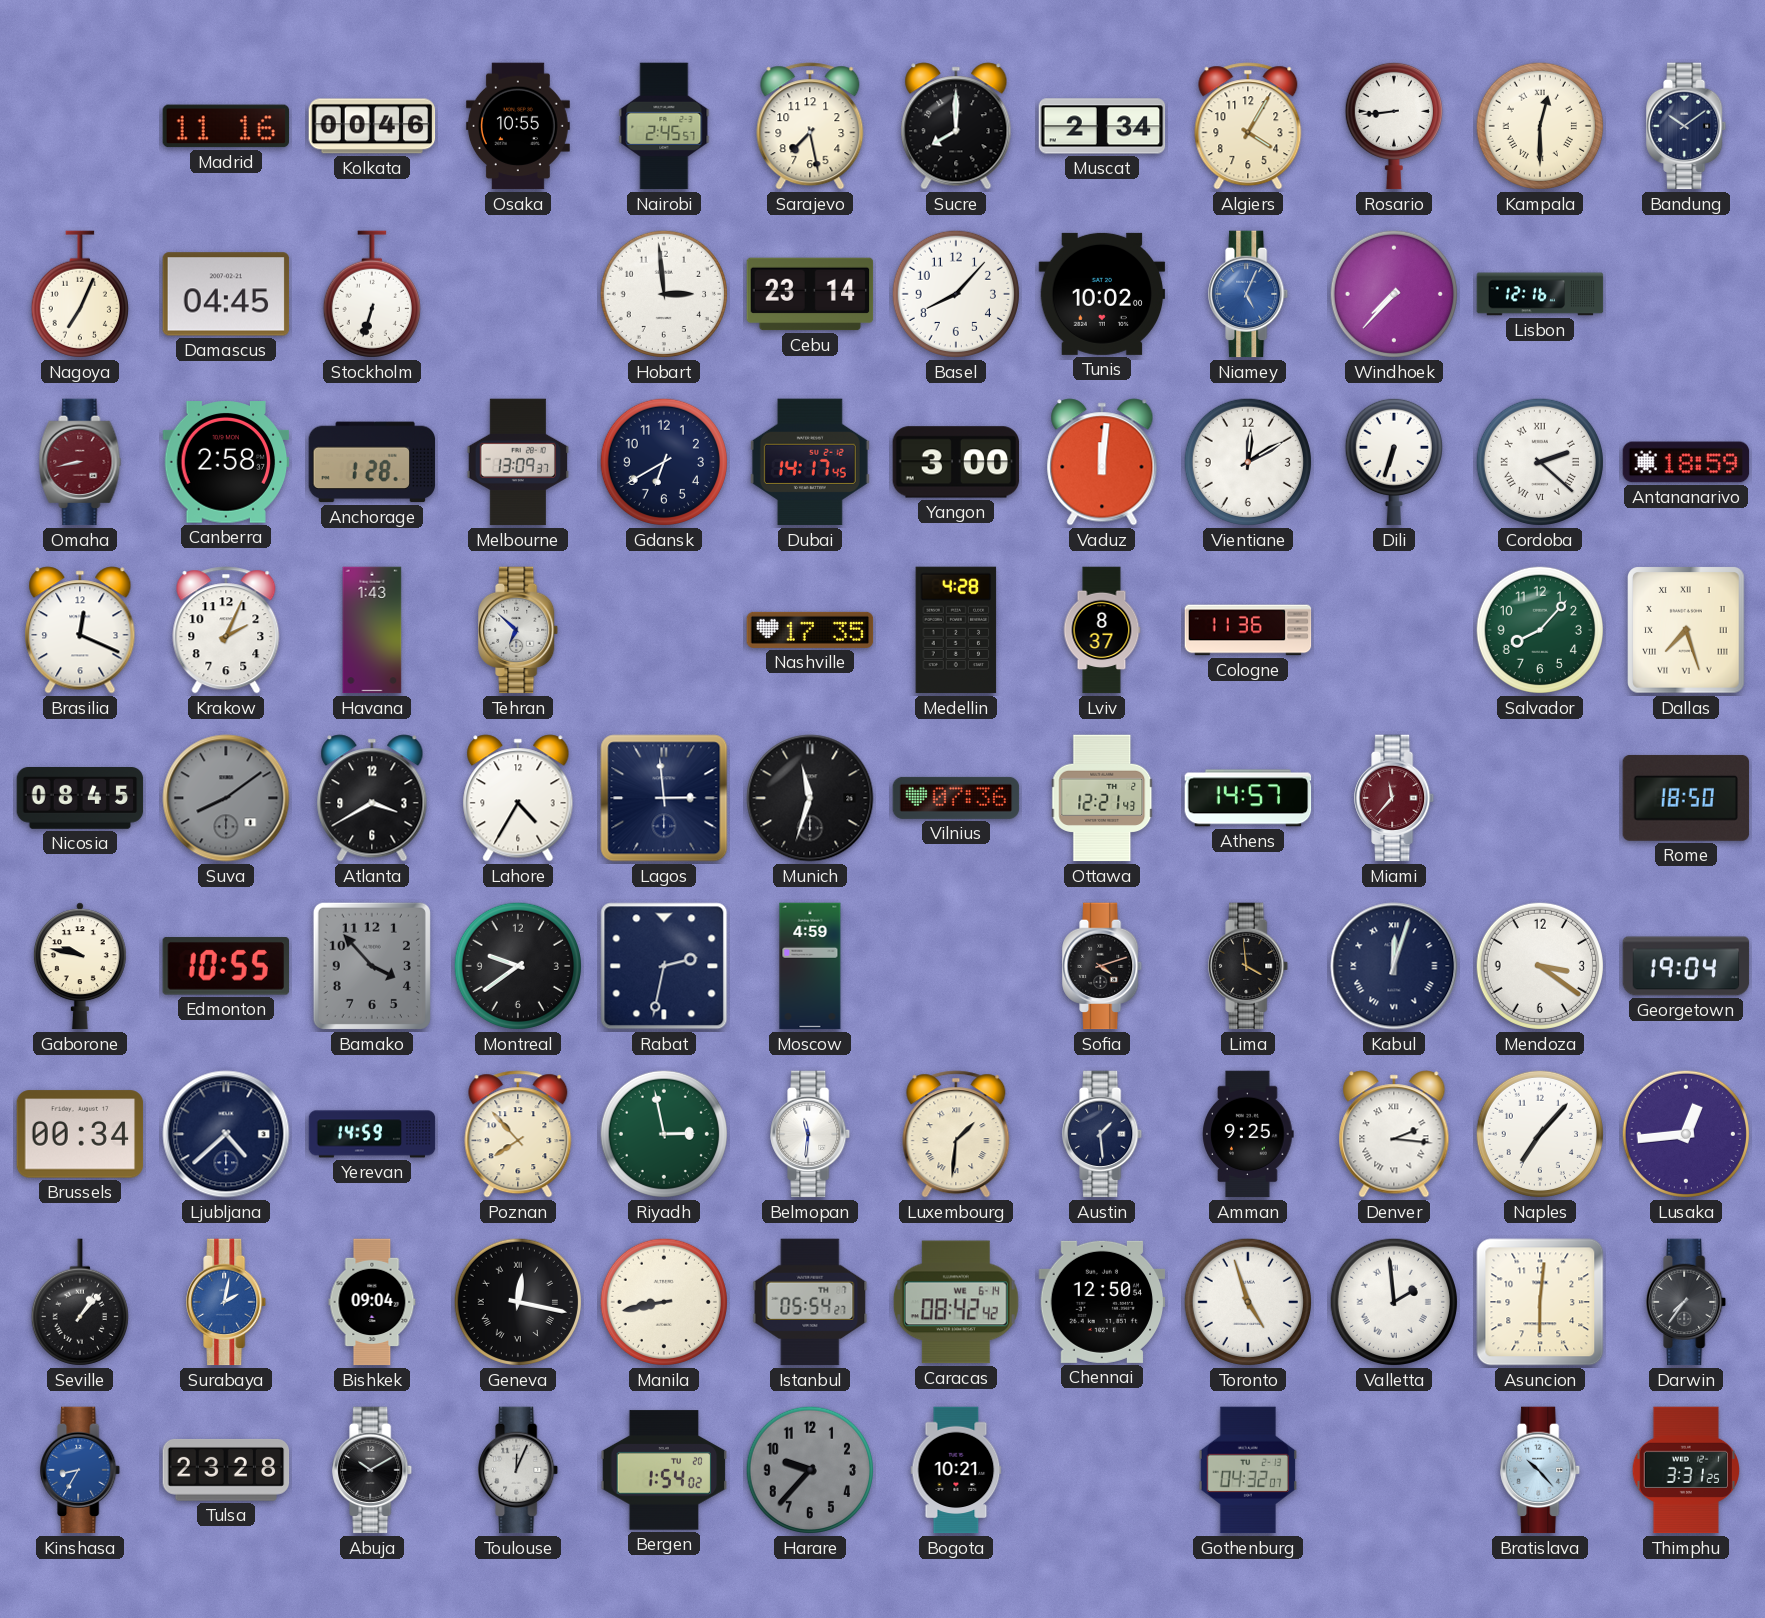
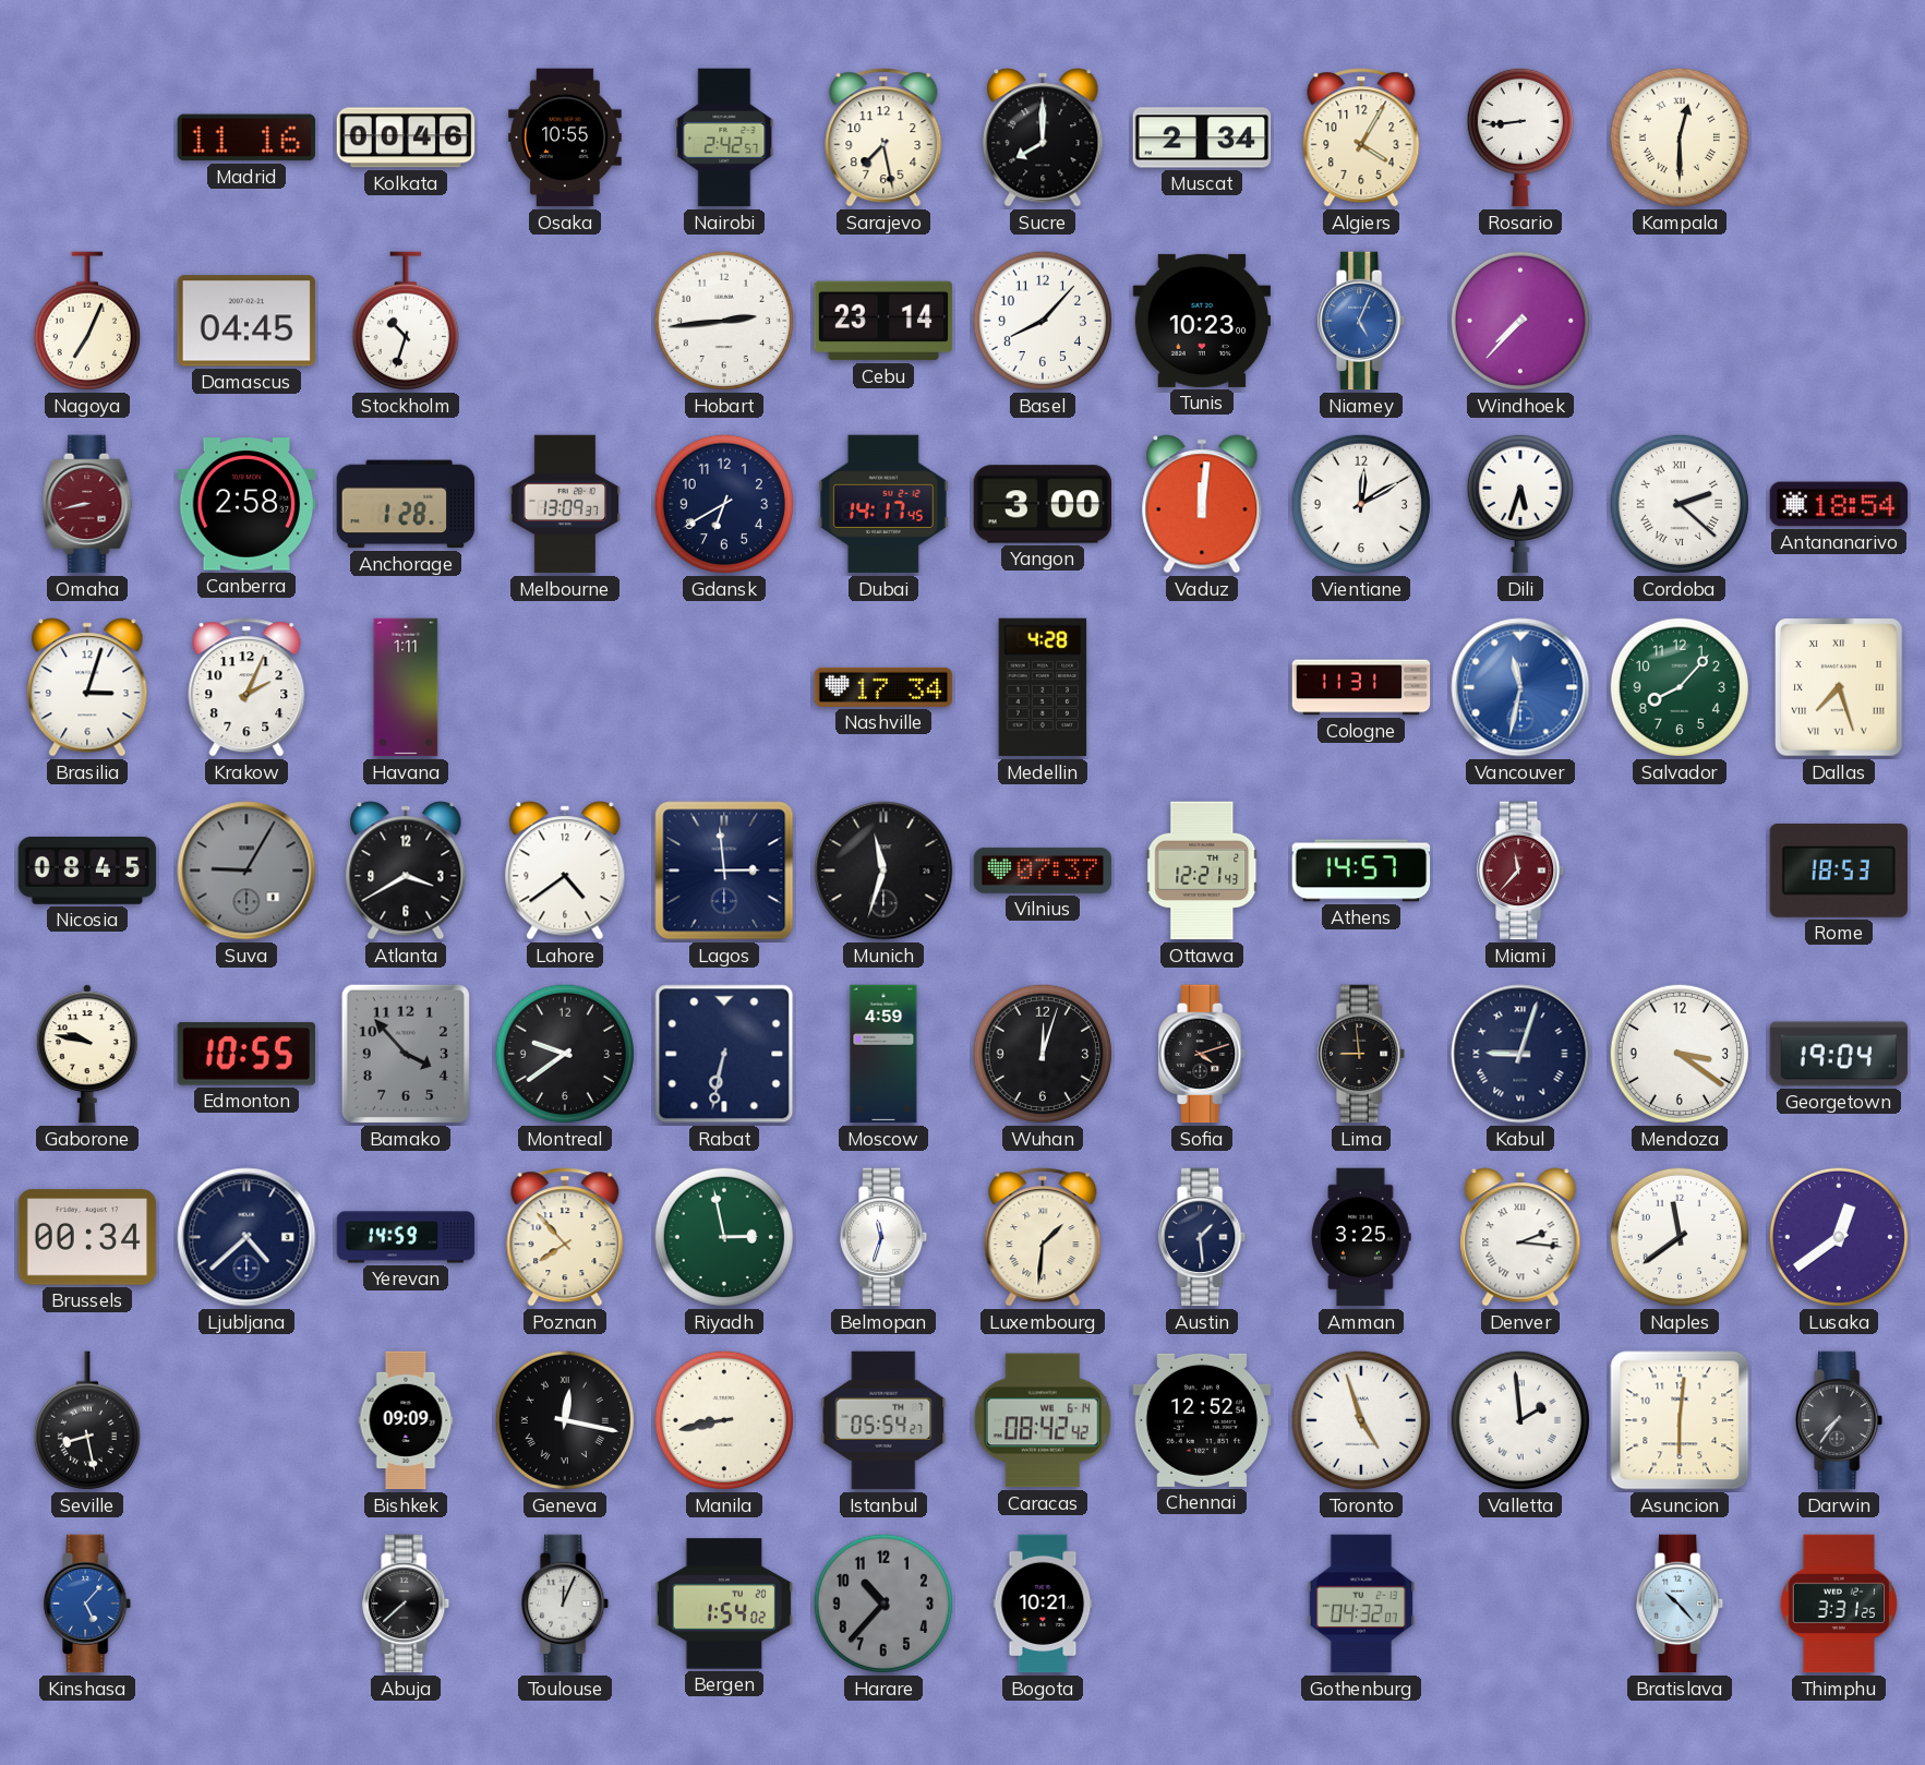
Nairobi: 2:45 -> 2:42 (724, 137)
Bandung: 10:09 -> none (1687, 126)
Stockholm: 6:33 -> 10:33 (406, 321)
Hobart: 2:59 -> 2:44 (724, 321)
Tunis: 10:02 -> 10:23 (1202, 321)
Lisbon: 12:16 -> none (1540, 294)
Dili: 6:33 -> 5:33 (1520, 504)
Antananarivo: 18:59 -> 18:54 (1839, 504)
Brasilia: 12:19 -> 3:03 (87, 687)
Havana: 1:43 -> 1:11 (406, 687)
Tehran: 6:52 -> none (519, 630)
Nashville: 17:35 -> 17:34 (883, 687)
Lviv: 8:37 -> none (1102, 630)
Cologne: 11:36 -> 11:31 (1361, 687)
Vancouver: none -> 11:32 (1520, 687)
Suva: 8:09 -> 9:05 (246, 871)
Lahore: 4:35 -> 4:39 (565, 871)
Vilnius: 07:36 -> 07:37 (1043, 871)
Rome: 18:50 -> 18:53 (1839, 871)
Rabat: 2:32 -> 6:32 (724, 1054)
Wuhan: none -> 12:03 (1043, 1054)
Lima: 3:59 -> 8:59 (1362, 1054)
Kabul: 12:03 -> 9:03 (1520, 1054)
Belmopan: 11:31 -> 11:33 (885, 1237)
Amman: 9:25 -> 3:25 (1361, 1237)
Naples: 7:07 -> 11:39 (1680, 1237)
Lusaka: 12:44 -> 12:39 (1839, 1237)
Seville: 1:07 -> 8:28 (87, 1420)
Surabaya: 2:02 -> none (227, 1302)
Bishkek: 09:04 -> 09:09 (406, 1420)
Chennai: 12:50 -> 12:52 (1202, 1420)
Kinshasa: 8:35 -> 5:07 (88, 1604)
Tulsa: 23:28 -> none (226, 1470)
Abuja: 10:10 -> 7:38 (407, 1604)
Harare: 9:37 -> 10:37 (883, 1604)
